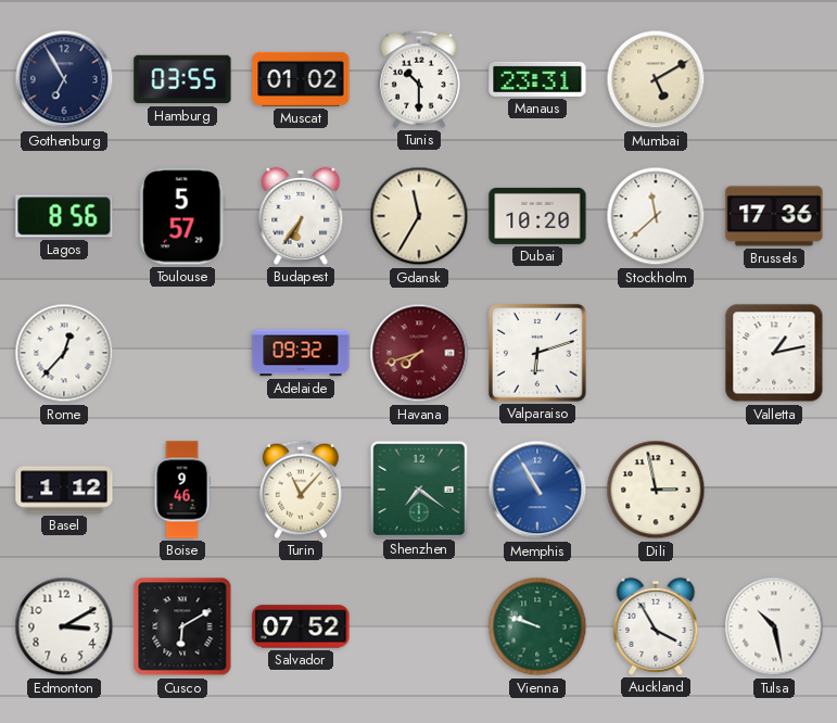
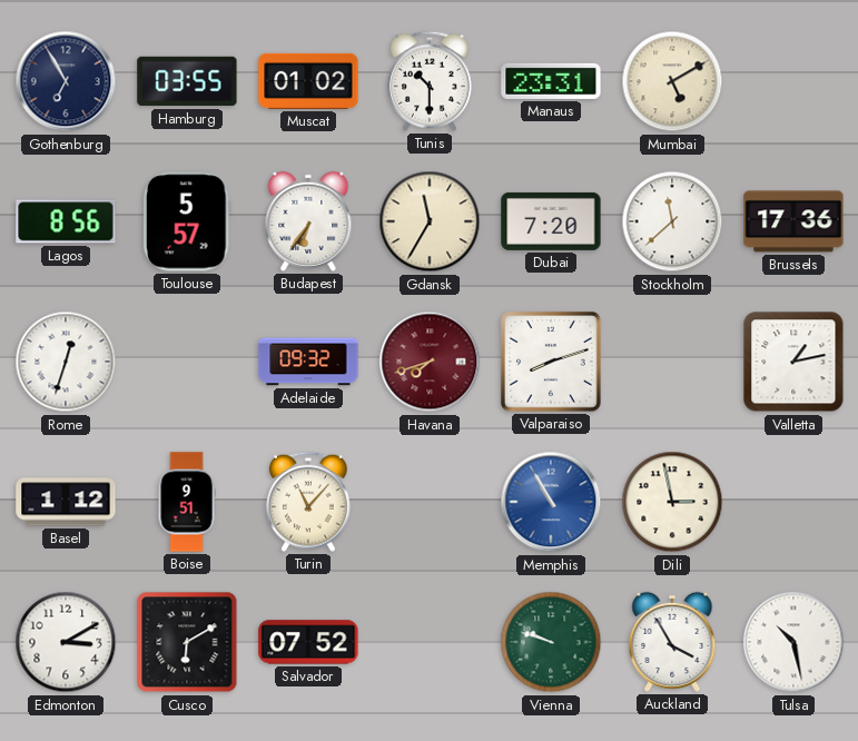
Dubai: 10:20 -> 7:20 (551, 221)
Rome: 12:37 -> 12:33 (66, 362)
Valparaiso: 6:12 -> 8:12 (551, 362)
Boise: 9:46 -> 9:51 (187, 502)
Shenzhen: 7:21 -> none (418, 489)
